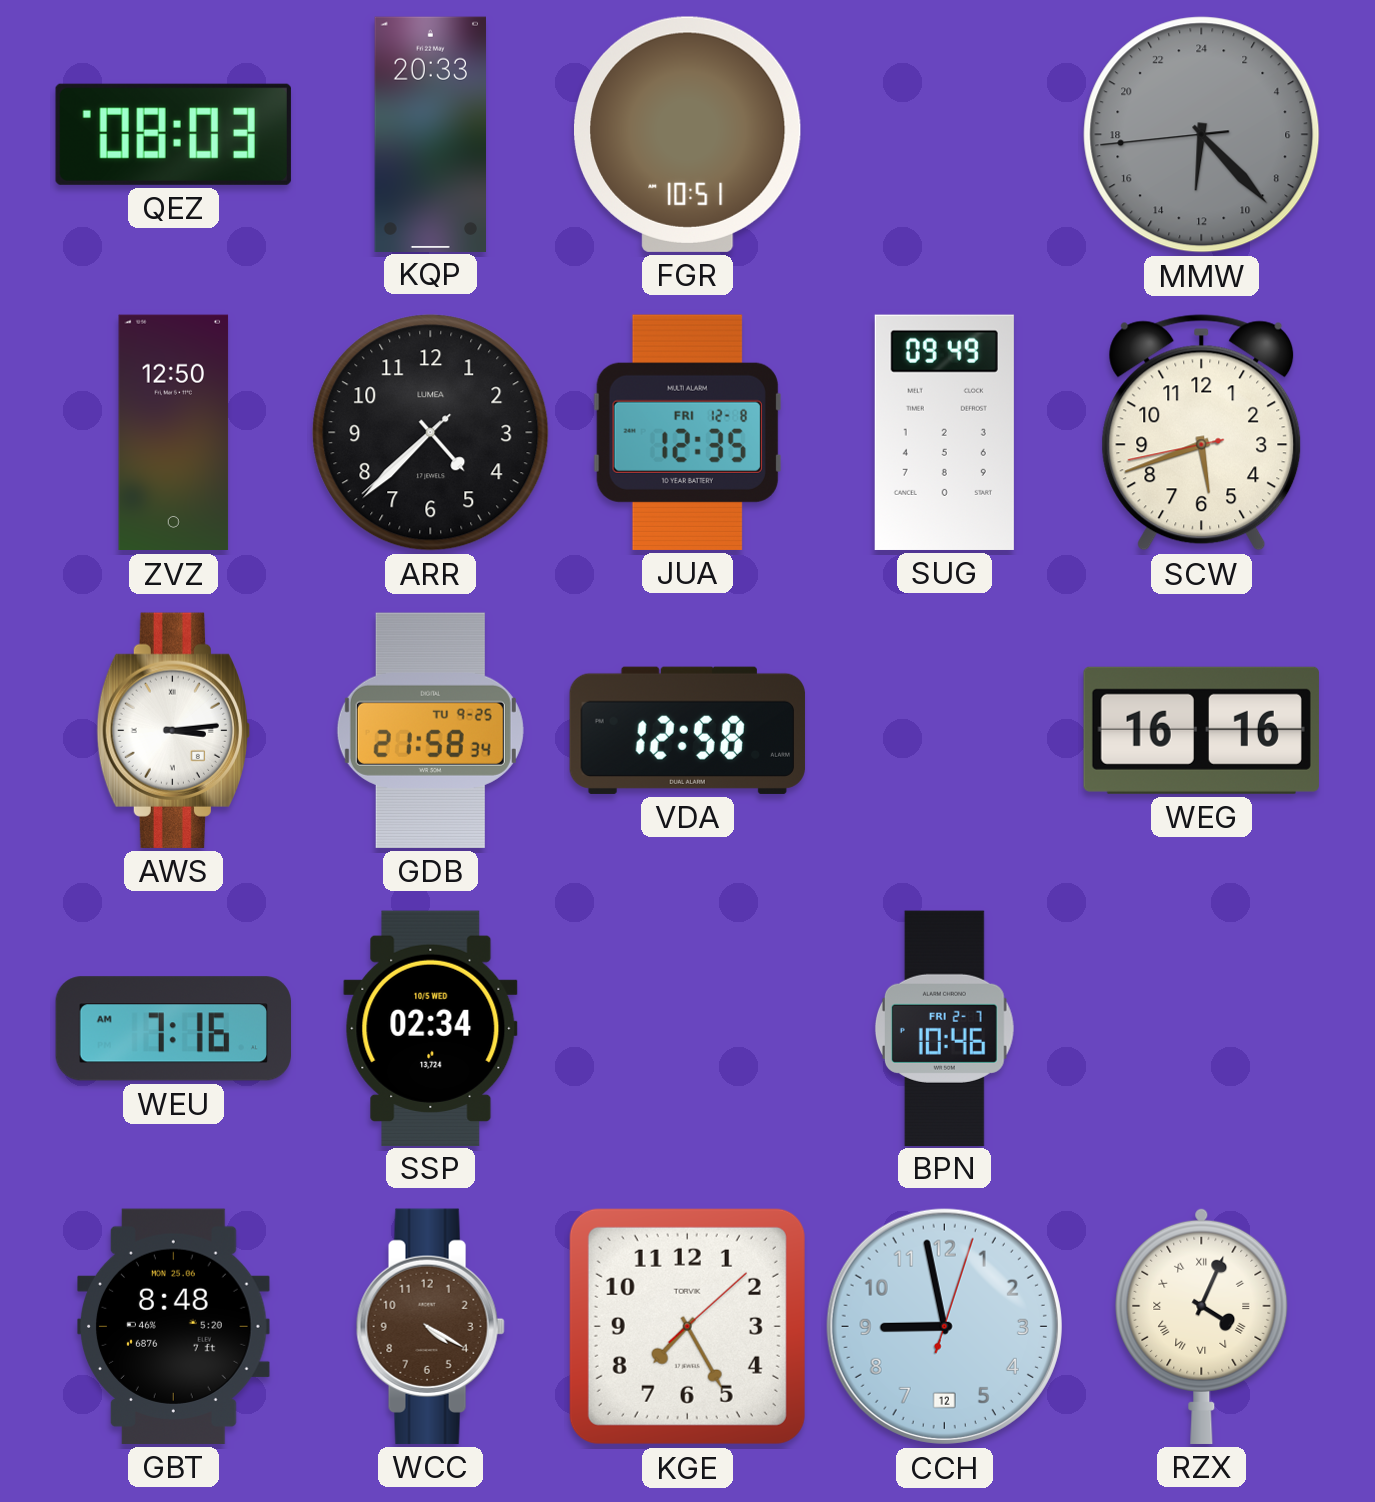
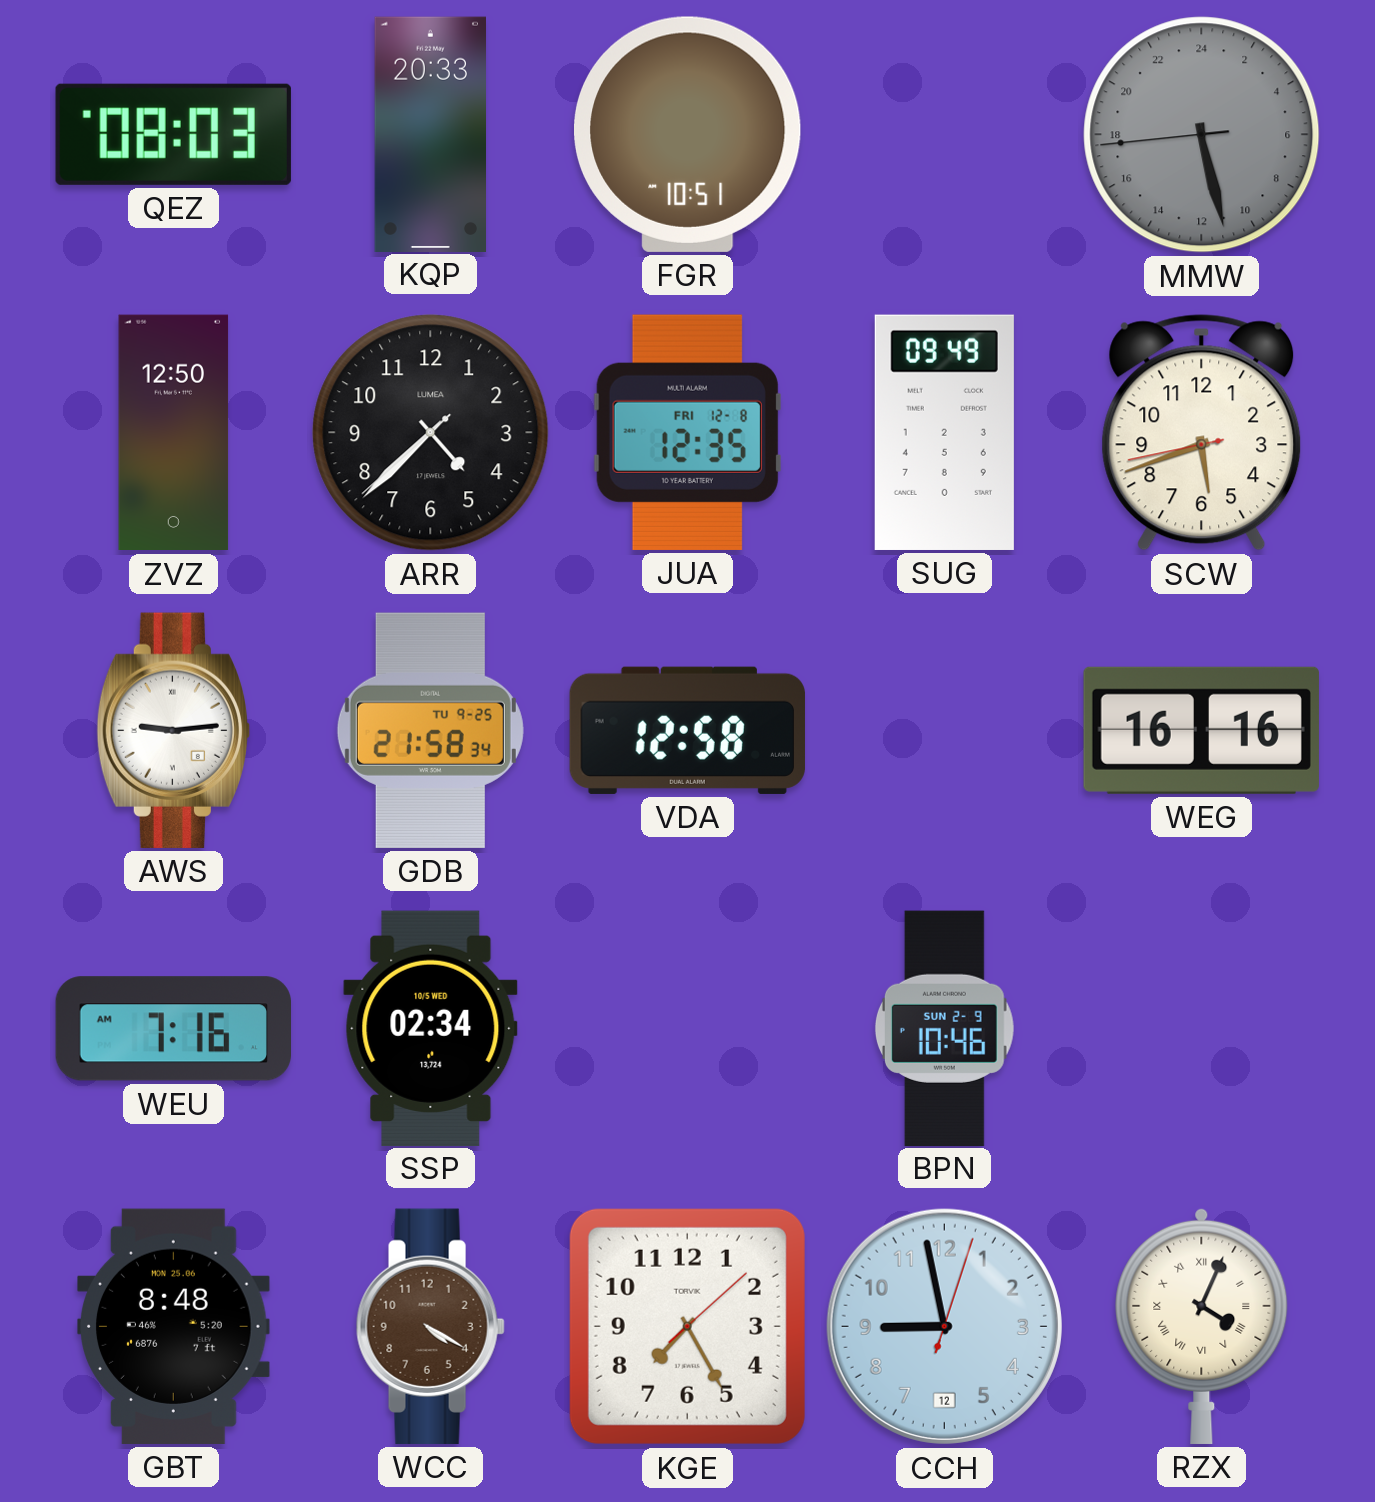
MMW: 12:22 -> 11:27 (1202, 135)
AWS: 3:14 -> 9:14 (173, 730)
BPN date: FRI 2-7 -> SUN 2-9 (944, 1028)
